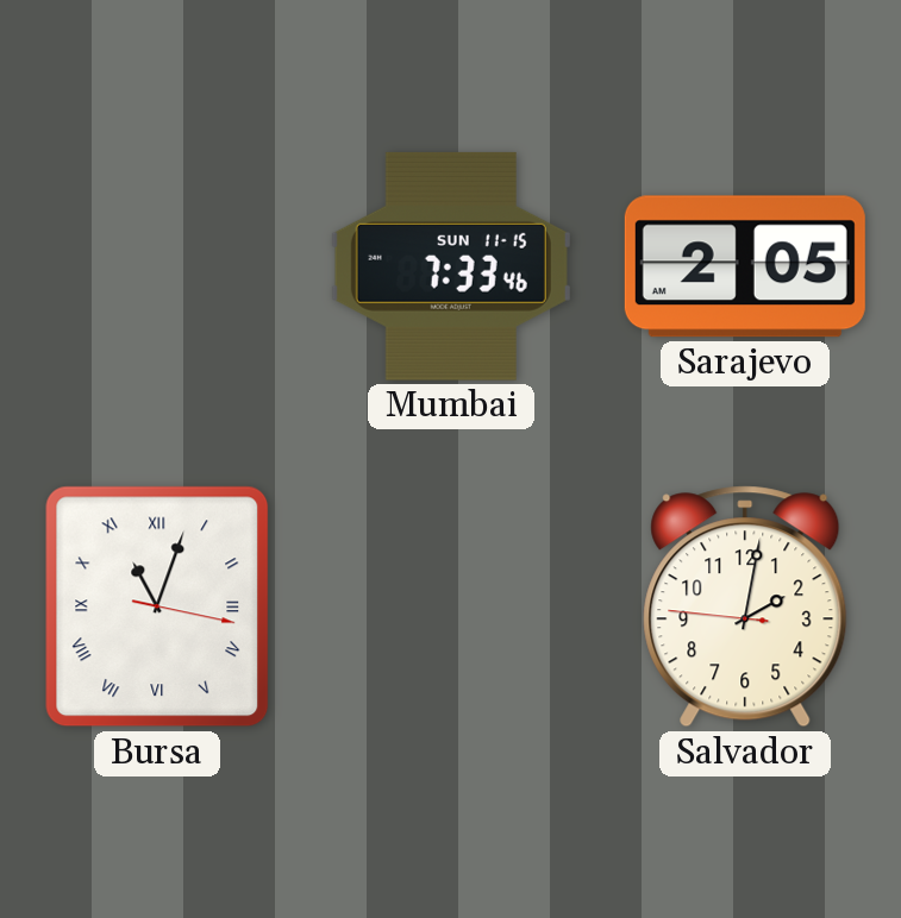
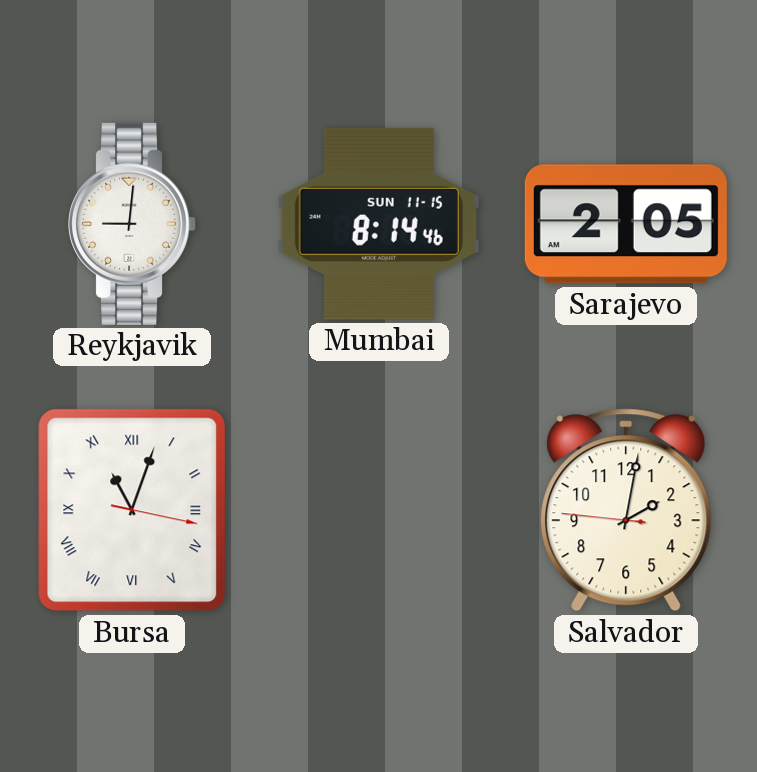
Reykjavik: none -> 9:01 (133, 224)
Mumbai: 7:33 -> 8:14 (379, 224)
